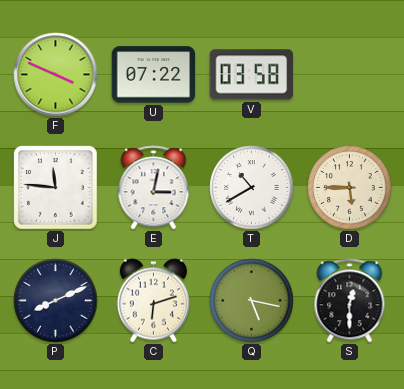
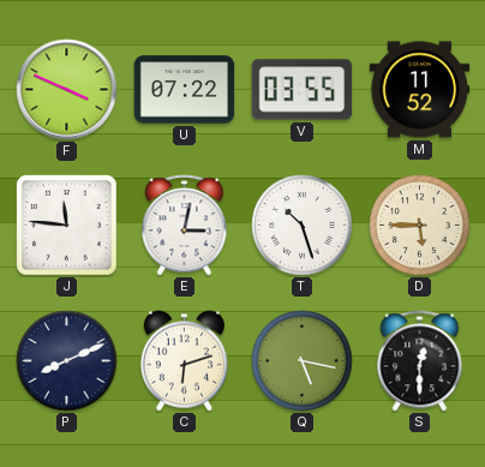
V: 03:58 -> 03:55 (303, 90)
M: none -> 11:52 (420, 90)
T: 10:40 -> 10:27 (303, 226)
